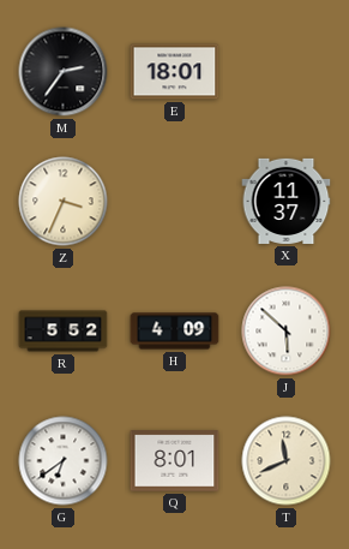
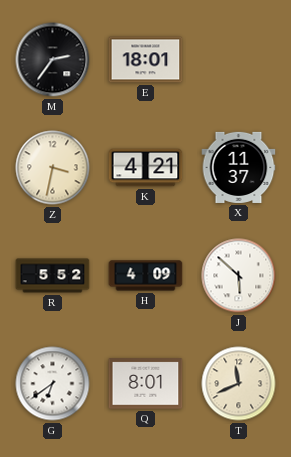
Z: 3:34 -> 3:32 (53, 168)
K: none -> 4:21 (146, 168)
